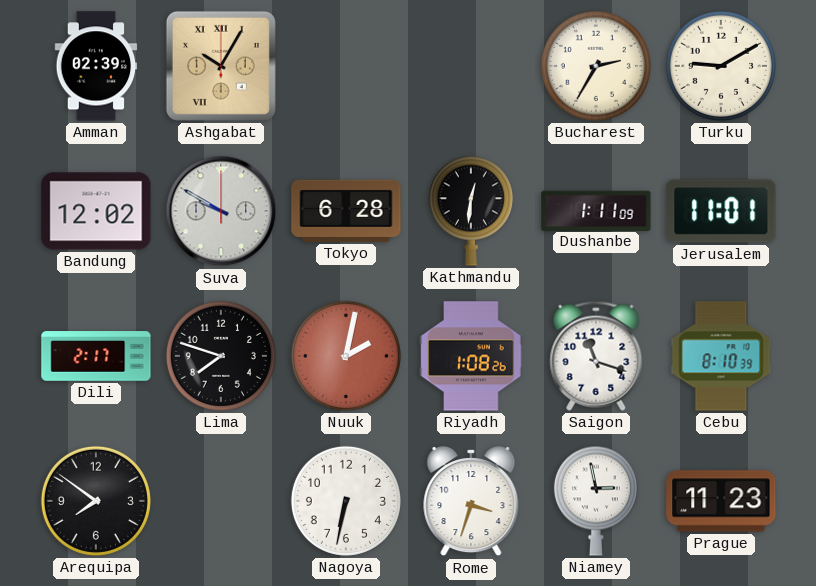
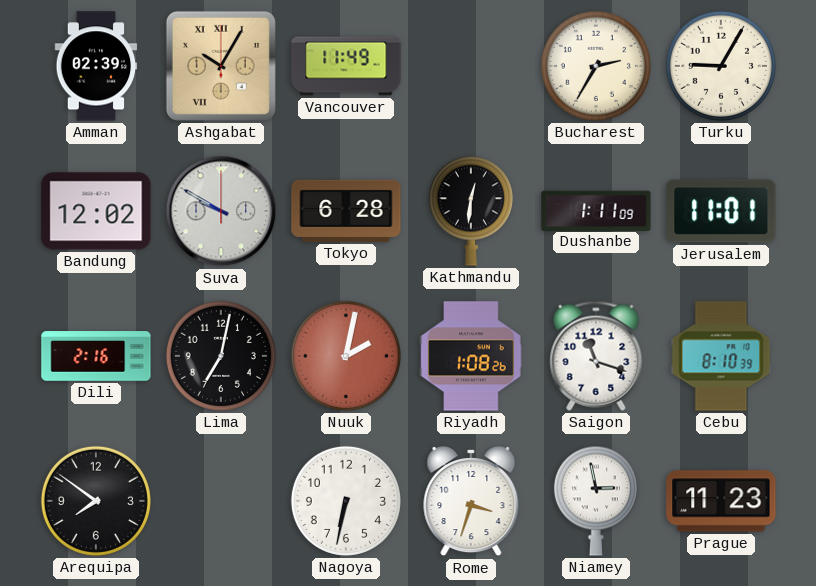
Vancouver: none -> 11:49 (346, 66)
Turku: 9:10 -> 9:05 (721, 66)
Dili: 2:17 -> 2:16 (96, 356)
Lima: 7:48 -> 7:02 (221, 356)
